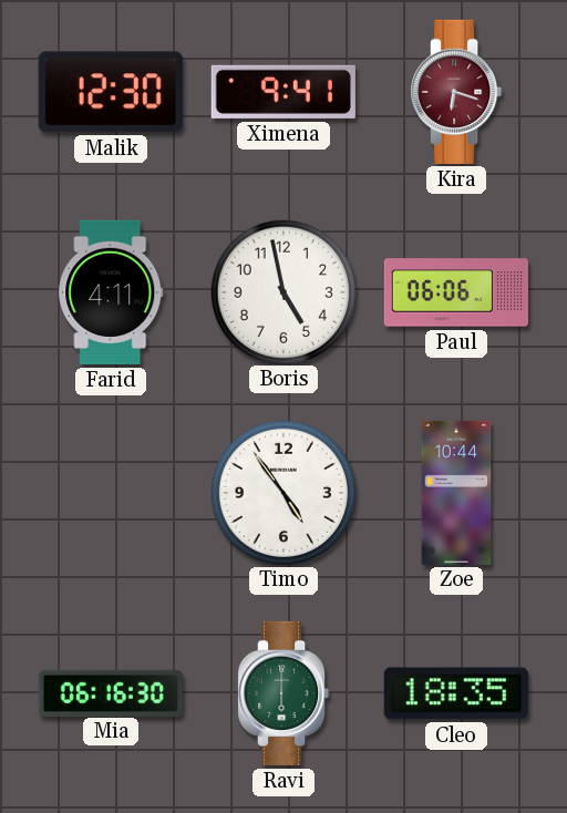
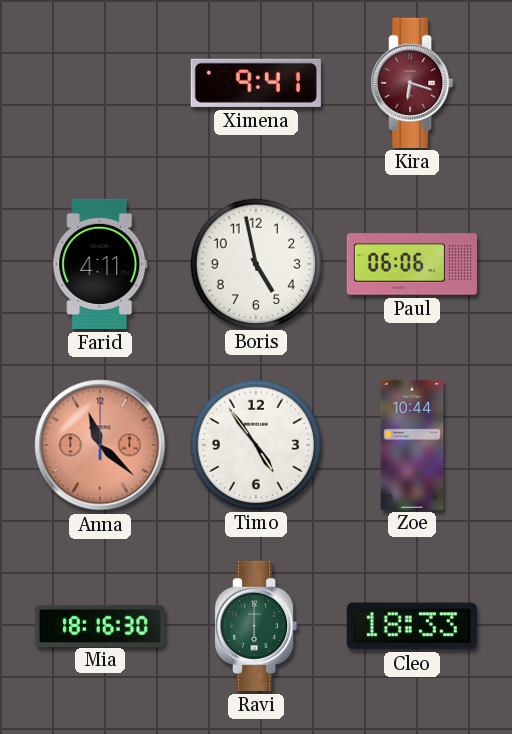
Malik: 12:30 -> none (111, 92)
Anna: none -> 11:22 (100, 445)
Mia: 06:16 -> 18:16 (100, 625)
Cleo: 18:35 -> 18:33 (412, 626)
